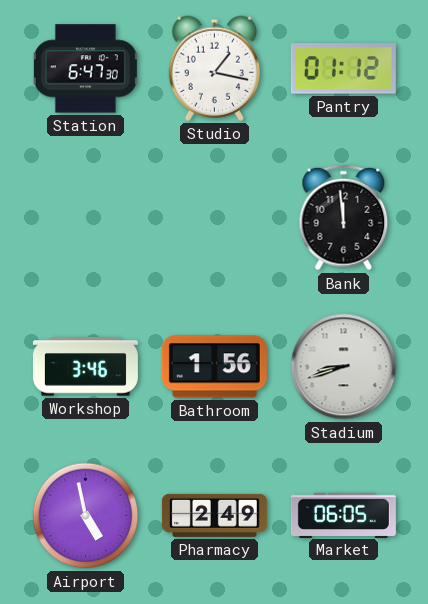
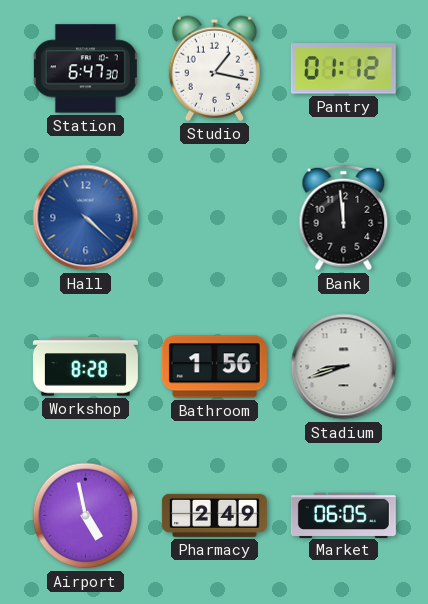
Hall: none -> 4:22 (86, 218)
Workshop: 3:46 -> 8:28 (85, 367)
